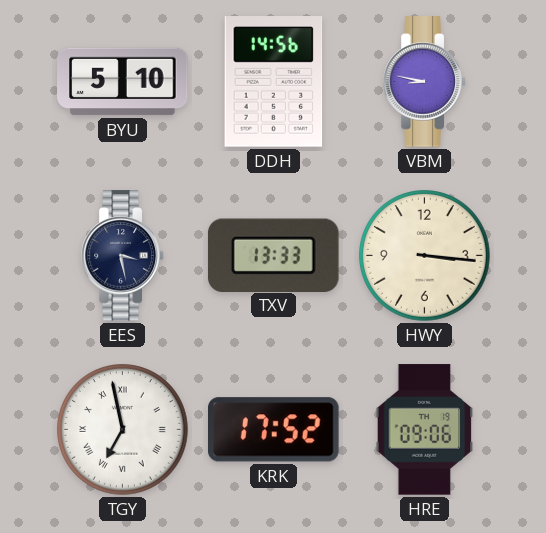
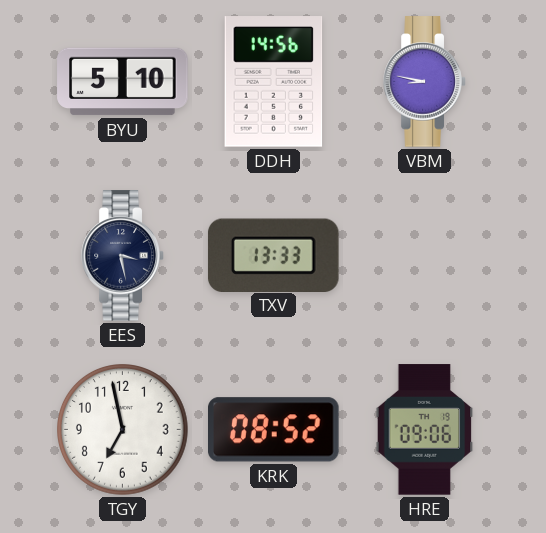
HWY: 3:16 -> none (425, 256)
TGY numerals: Roman -> Arabic (123, 430)
KRK: 17:52 -> 08:52 (274, 430)
